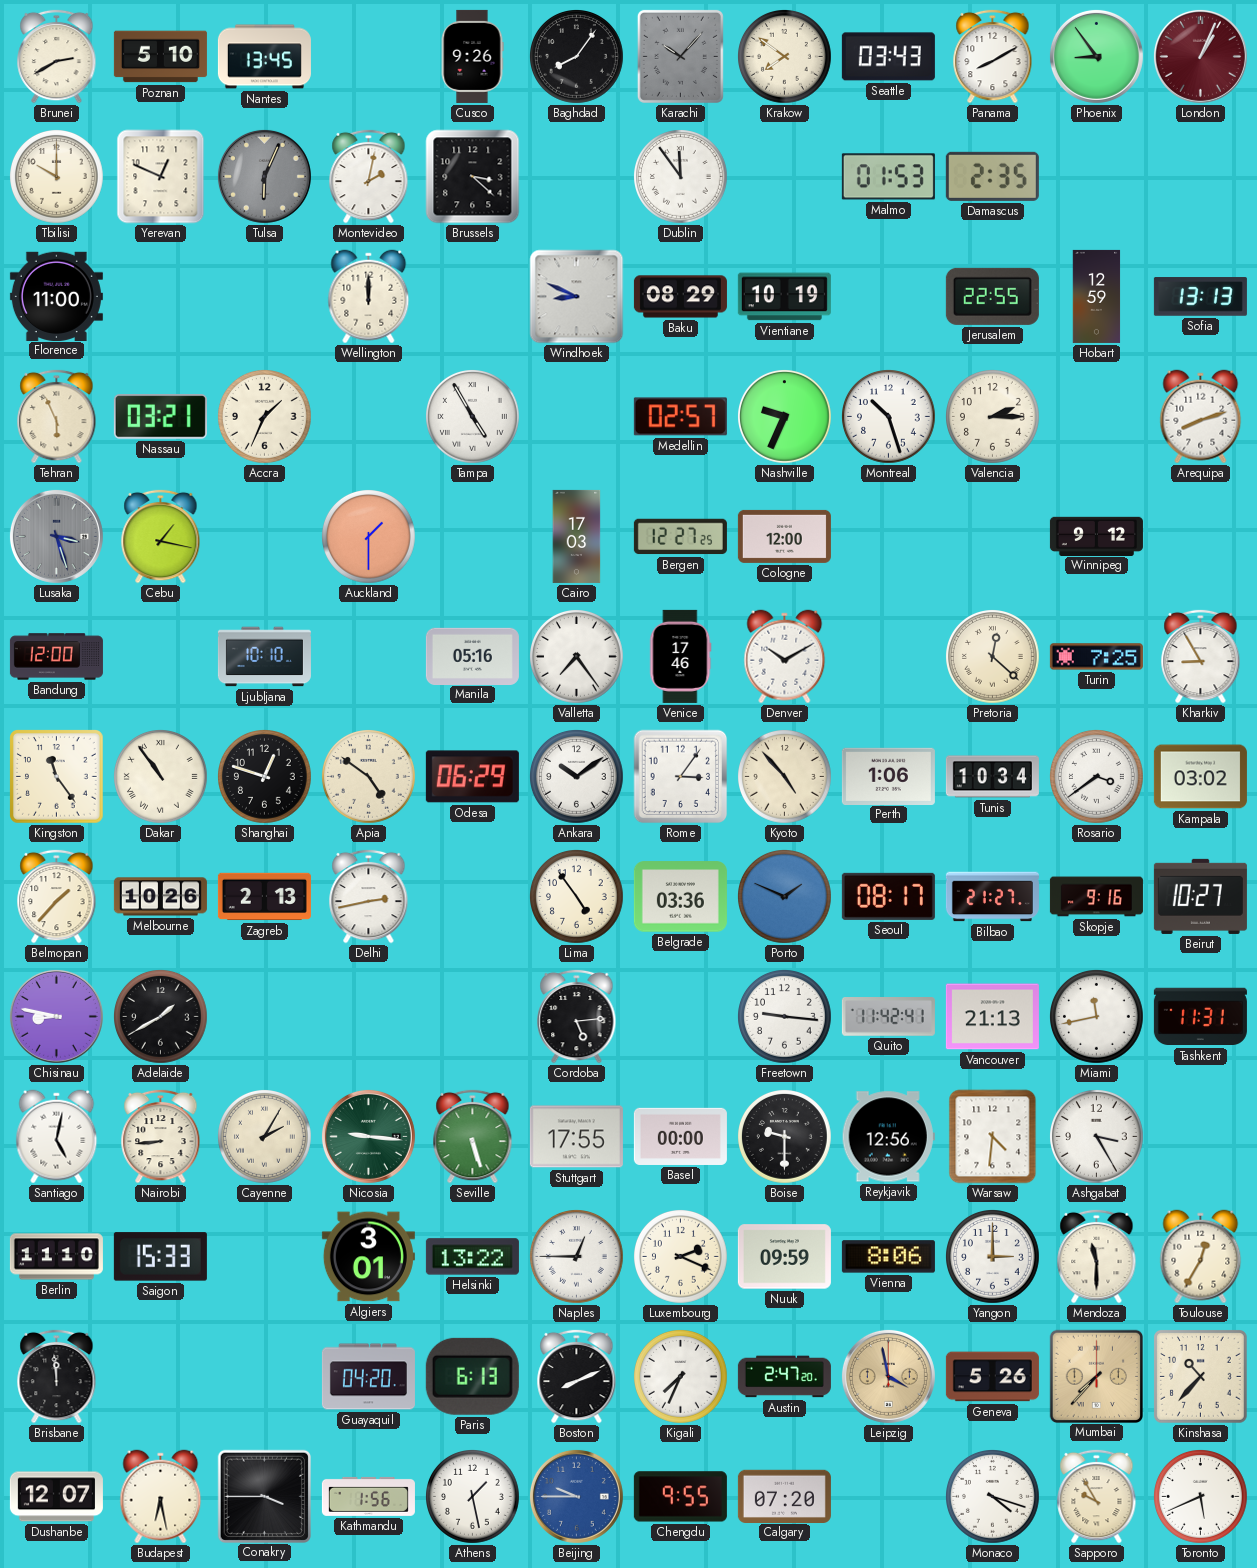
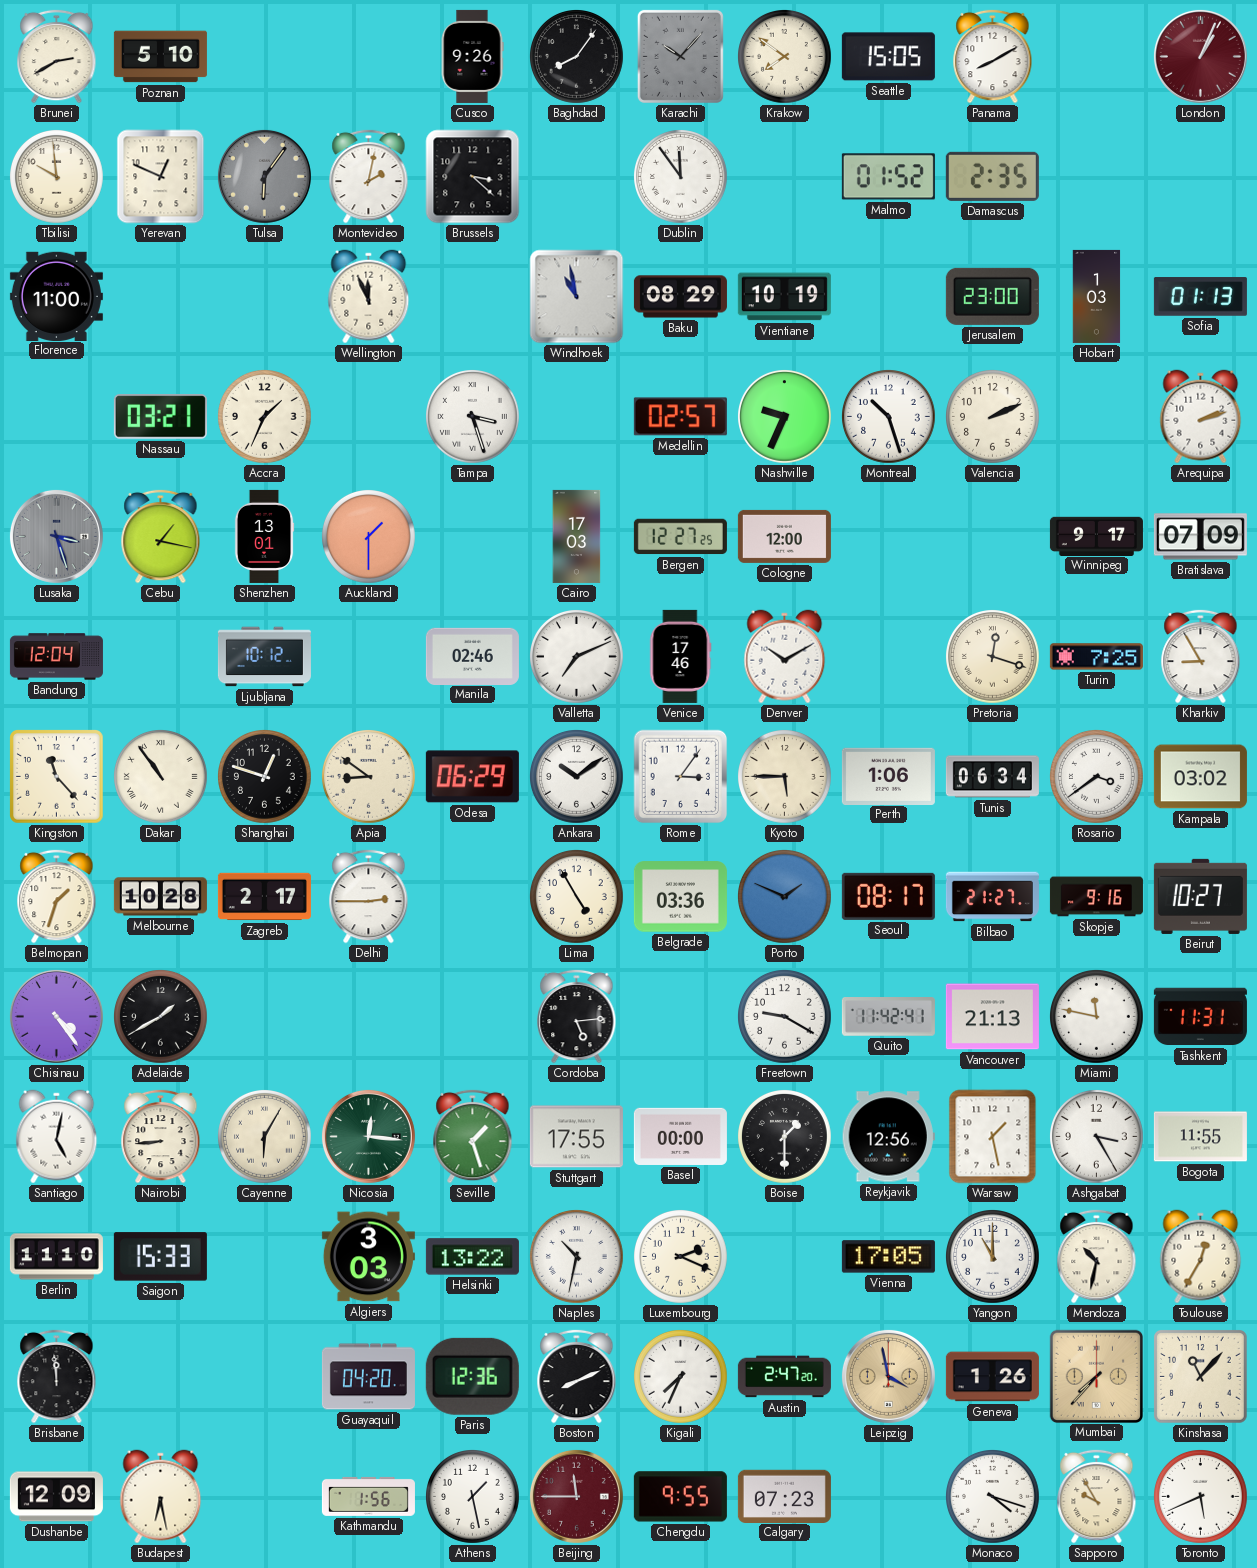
Nantes: 13:45 -> none (264, 57)
Seattle: 03:43 -> 15:05 (888, 57)
Phoenix: 8:54 -> none (1096, 56)
Tbilisi: 10:00 -> 9:59 (57, 177)
Tulsa: 6:04 -> 6:06 (264, 176)
Malmo: 01:53 -> 01:52 (888, 177)
Wellington: 12:00 -> 11:56 (369, 297)
Windhoek: 8:49 -> 10:58 (577, 297)
Jerusalem: 22:55 -> 23:00 (992, 296)
Hobart: 12:59 -> 1:03 (1097, 296)
Sofia: 13:13 -> 01:13 (1200, 297)
Tehran: 5:56 -> none (57, 416)
Tampa: 4:55 -> 3:27 (473, 417)
Valencia: 2:15 -> 2:11 (993, 417)
Arequipa: 8:12 -> 2:12 (1201, 417)
Shenzhen: none -> 13:01 (264, 536)
Winnipeg: 9:12 -> 9:17 (1096, 536)
Bratislava: none -> 07:09 (1200, 537)
Bandung: 12:00 -> 12:04 (56, 657)
Ljubljana: 10:10 -> 10:12 (264, 657)
Manila: 05:16 -> 02:46 (472, 656)
Valletta: 7:24 -> 7:11 (577, 657)
Pretoria: 12:22 -> 12:18 (993, 657)
Kingston: 11:24 -> 11:23 (57, 777)
Apia: 4:51 -> 8:51 (369, 777)
Kyoto: 4:53 -> 5:45 (785, 777)
Tunis: 10:34 -> 06:34 (992, 777)
Belmopan: 1:37 -> 1:33 (57, 896)
Melbourne: 10:26 -> 10:28 (160, 897)
Zagreb: 2:13 -> 2:17 (264, 897)
Delhi: 2:43 -> 2:45 (369, 896)
Lima: 4:54 -> 4:55 (577, 897)
Chisinau: 8:47 -> 4:24 (56, 1016)
Freetown: 9:16 -> 9:20 (785, 1017)
Miami: 11:43 -> 11:47 (1097, 1017)
Cayenne: 2:05 -> 6:05 (265, 1137)
Nicosia: 9:16 -> 12:16 (368, 1136)
Seville: 5:27 -> 1:27 (473, 1136)
Boise: 9:30 -> 1:30 (785, 1137)
Warsaw: 4:31 -> 1:28 (993, 1137)
Bogota: none -> 11:55 (1200, 1137)
Algiers: 3:01 -> 3:03 (368, 1257)
Naples: 12:45 -> 10:32 (577, 1257)
Nuuk: 09:59 -> none (784, 1257)
Vienna: 8:06 -> 17:05 (888, 1257)
Yangon: 3:00 -> 11:00 (993, 1257)
Mendoza: 11:30 -> 10:32 (1097, 1256)
Paris: 6:13 -> 12:36 (472, 1376)
Geneva: 5:26 -> 1:26 (992, 1377)
Kinshasa: 10:37 -> 11:07 (1201, 1377)
Dushanbe: 12:07 -> 12:09 (56, 1497)
Conakry: 3:45 -> none (264, 1496)
Beijing: 9:45 -> 11:45 (576, 1496)
Beijing dial: blue -> burgundy (576, 1496)
Calgary: 07:20 -> 07:23 (784, 1496)
